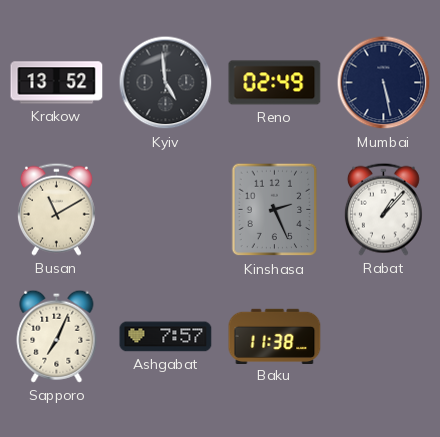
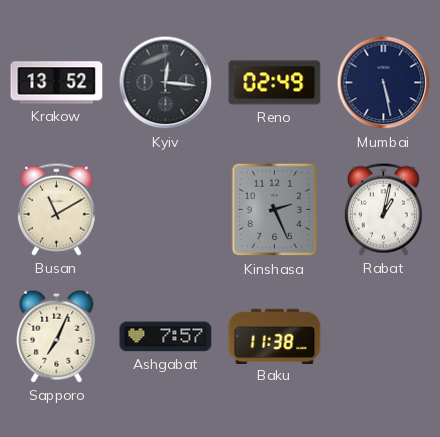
Kyiv: 4:59 -> 12:16 (166, 83)
Rabat: 1:07 -> 1:02 (383, 209)
